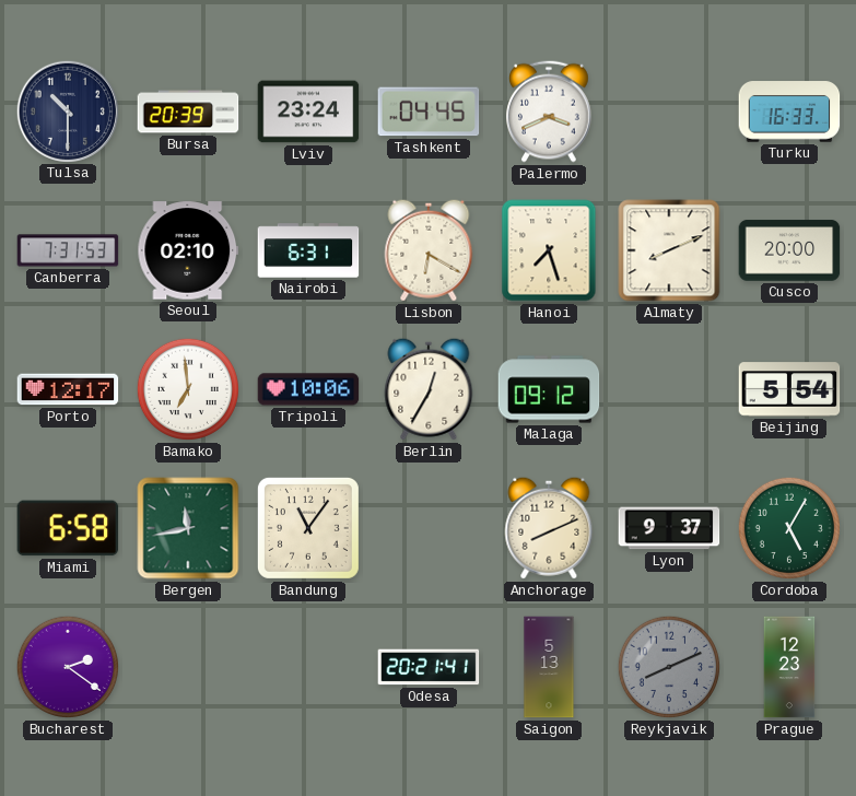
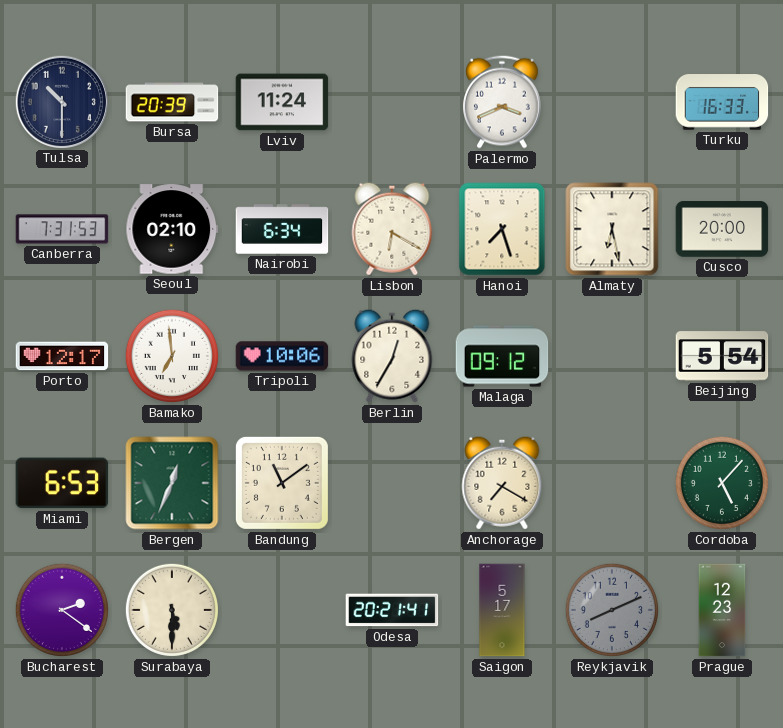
Lviv: 23:24 -> 11:24 (282, 102)
Tashkent: 04:45 -> none (429, 112)
Nairobi: 6:31 -> 6:34 (282, 229)
Almaty: 8:11 -> 6:28 (612, 229)
Miami: 6:58 -> 6:53 (62, 483)
Bergen: 11:43 -> 12:34 (172, 483)
Bandung: 11:06 -> 11:09 (282, 483)
Anchorage: 8:11 -> 7:20 (502, 483)
Lyon: 9:37 -> none (669, 528)
Cordoba: 5:05 -> 5:07 (722, 483)
Surabaya: none -> 5:30 (172, 610)
Saigon: 5:13 -> 5:17 (502, 610)
